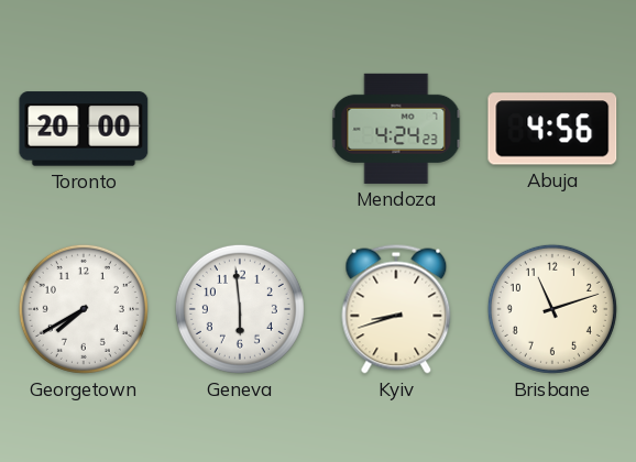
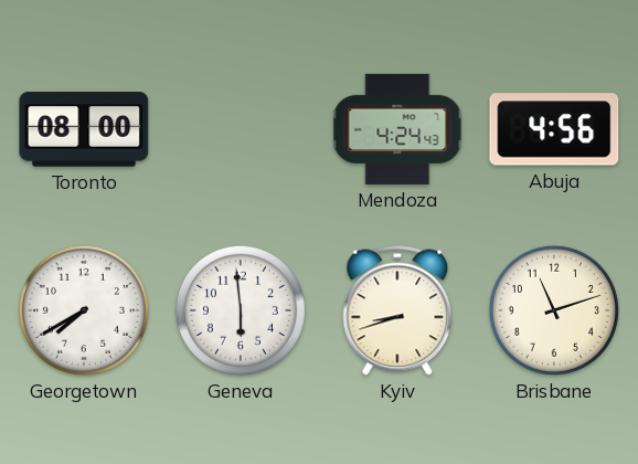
Toronto: 20:00 -> 08:00 (84, 129)
Mendoza: 4:24:23 -> 4:24:43 (397, 129)
